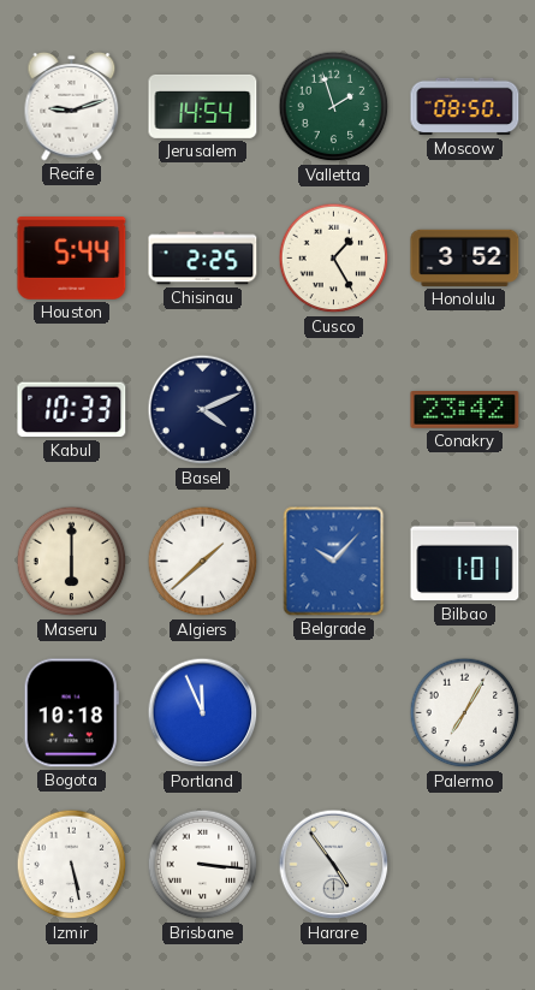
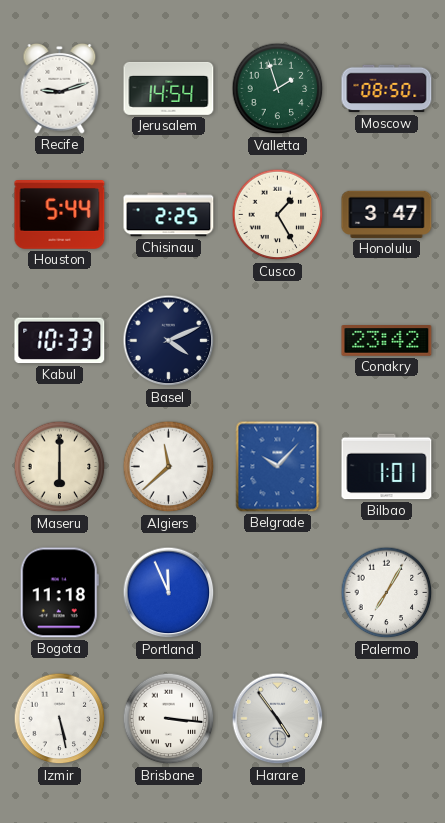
Honolulu: 3:52 -> 3:47 (387, 214)
Algiers: 1:38 -> 11:38 (169, 467)
Bogota: 10:18 -> 11:18 (59, 593)
